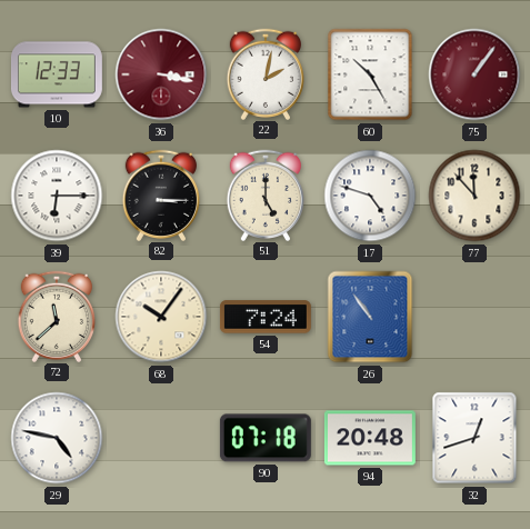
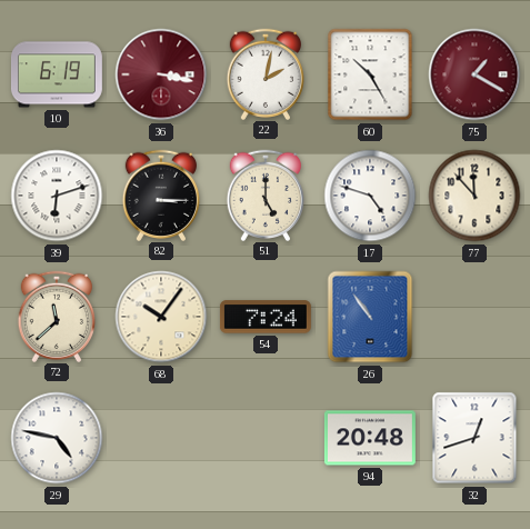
10: 12:33 -> 6:19 (57, 74)
75: 1:06 -> 1:20 (474, 74)
39: 6:15 -> 6:12 (57, 196)
90: 07:18 -> none (266, 438)
